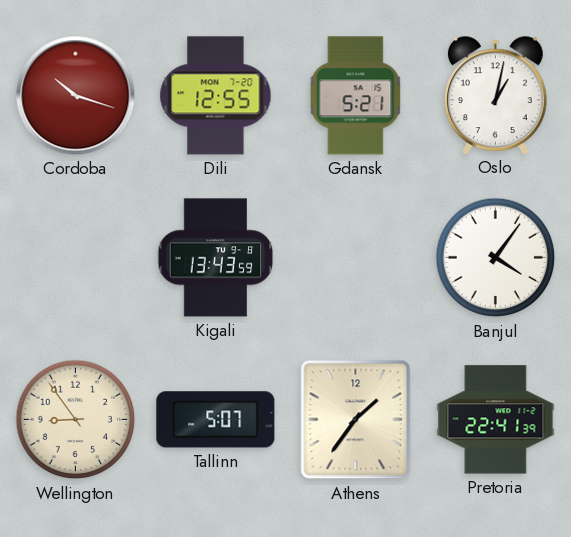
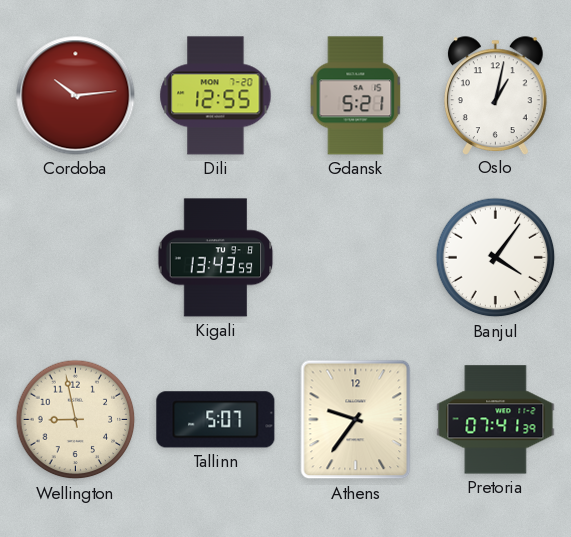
Cordoba: 10:18 -> 10:14 (76, 96)
Wellington: 8:54 -> 8:58 (76, 420)
Athens: 1:36 -> 9:36 (356, 420)
Pretoria: 22:41 -> 07:41 (496, 420)
